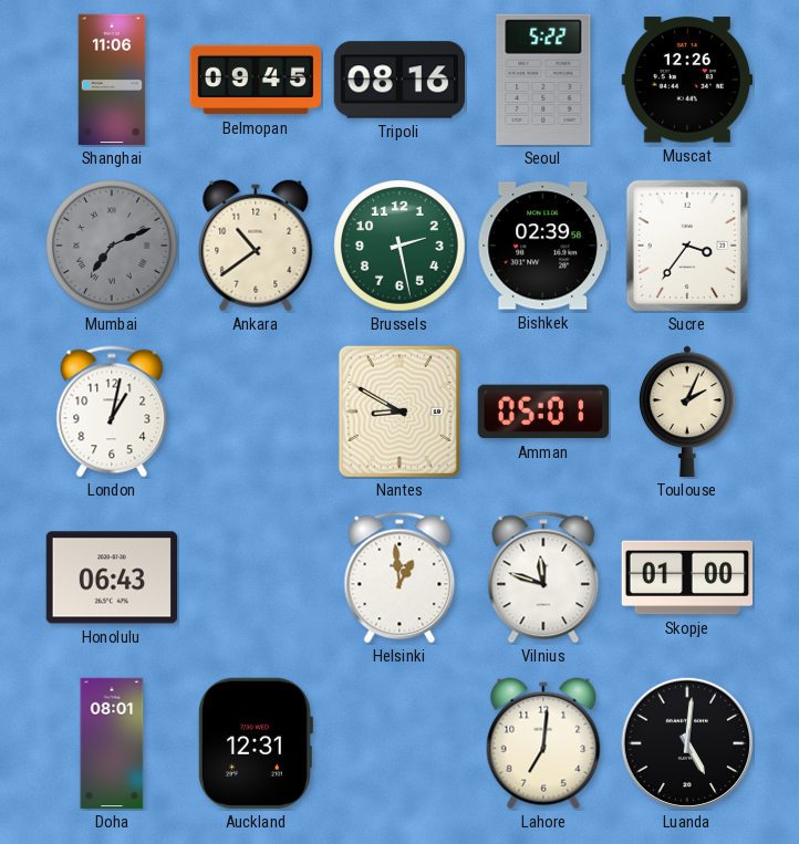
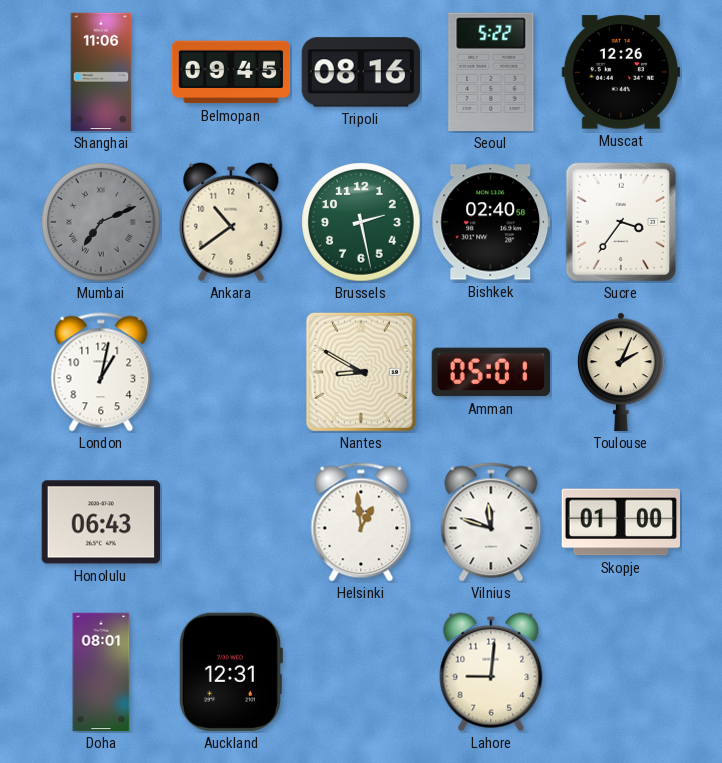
Bishkek: 02:39 -> 02:40 (490, 222)
Lahore: 7:01 -> 9:01 (491, 672)
Luanda: 5:01 -> none (687, 743)
